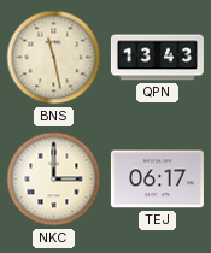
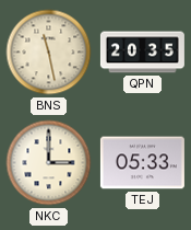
QPN: 13:43 -> 20:35 (142, 53)
TEJ: 06:17 -> 05:33 (142, 163)
